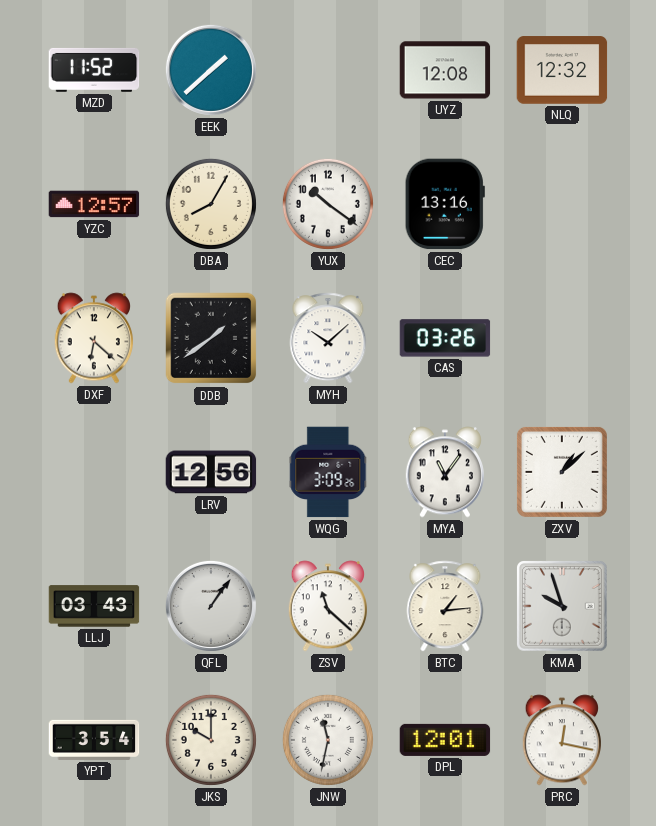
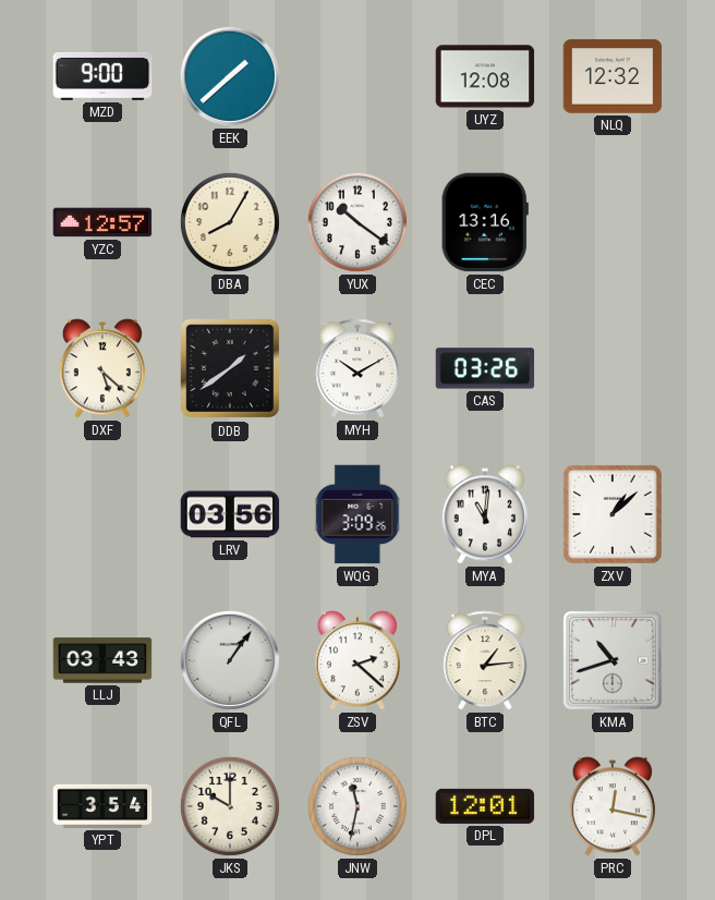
MZD: 11:52 -> 9:00 (102, 76)
DXF: 6:22 -> 5:22 (101, 368)
MYH: 10:08 -> 10:10 (357, 368)
LRV: 12:56 -> 03:56 (230, 514)
MYA: 11:06 -> 11:01 (484, 514)
ZSV: 11:22 -> 2:22 (356, 660)
KMA: 9:57 -> 10:42 (614, 661)
